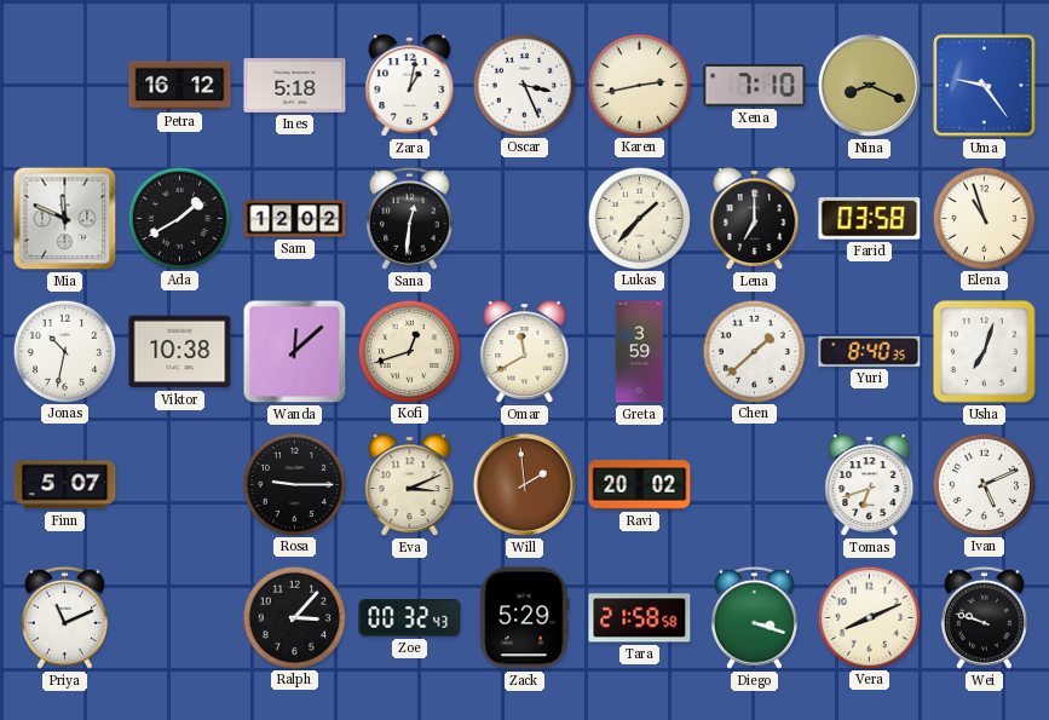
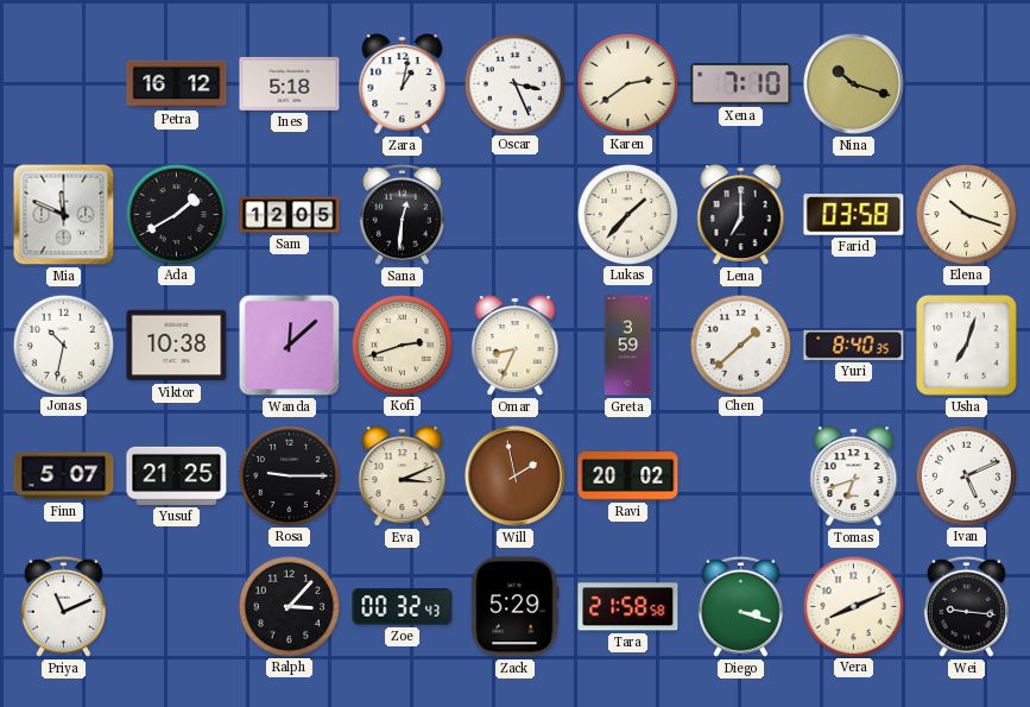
Karen: 2:43 -> 2:39 (627, 83)
Nina: 8:19 -> 10:18 (853, 83)
Uma: 9:24 -> none (985, 86)
Sam: 12:02 -> 12:05 (290, 215)
Elena: 10:57 -> 10:18 (966, 214)
Kofi: 12:42 -> 2:42 (402, 345)
Omar: 11:40 -> 8:34 (516, 346)
Yusuf: none -> 21:25 (177, 475)
Will: 1:59 -> 1:58 (514, 475)
Wei: 9:48 -> 9:16 (966, 606)
